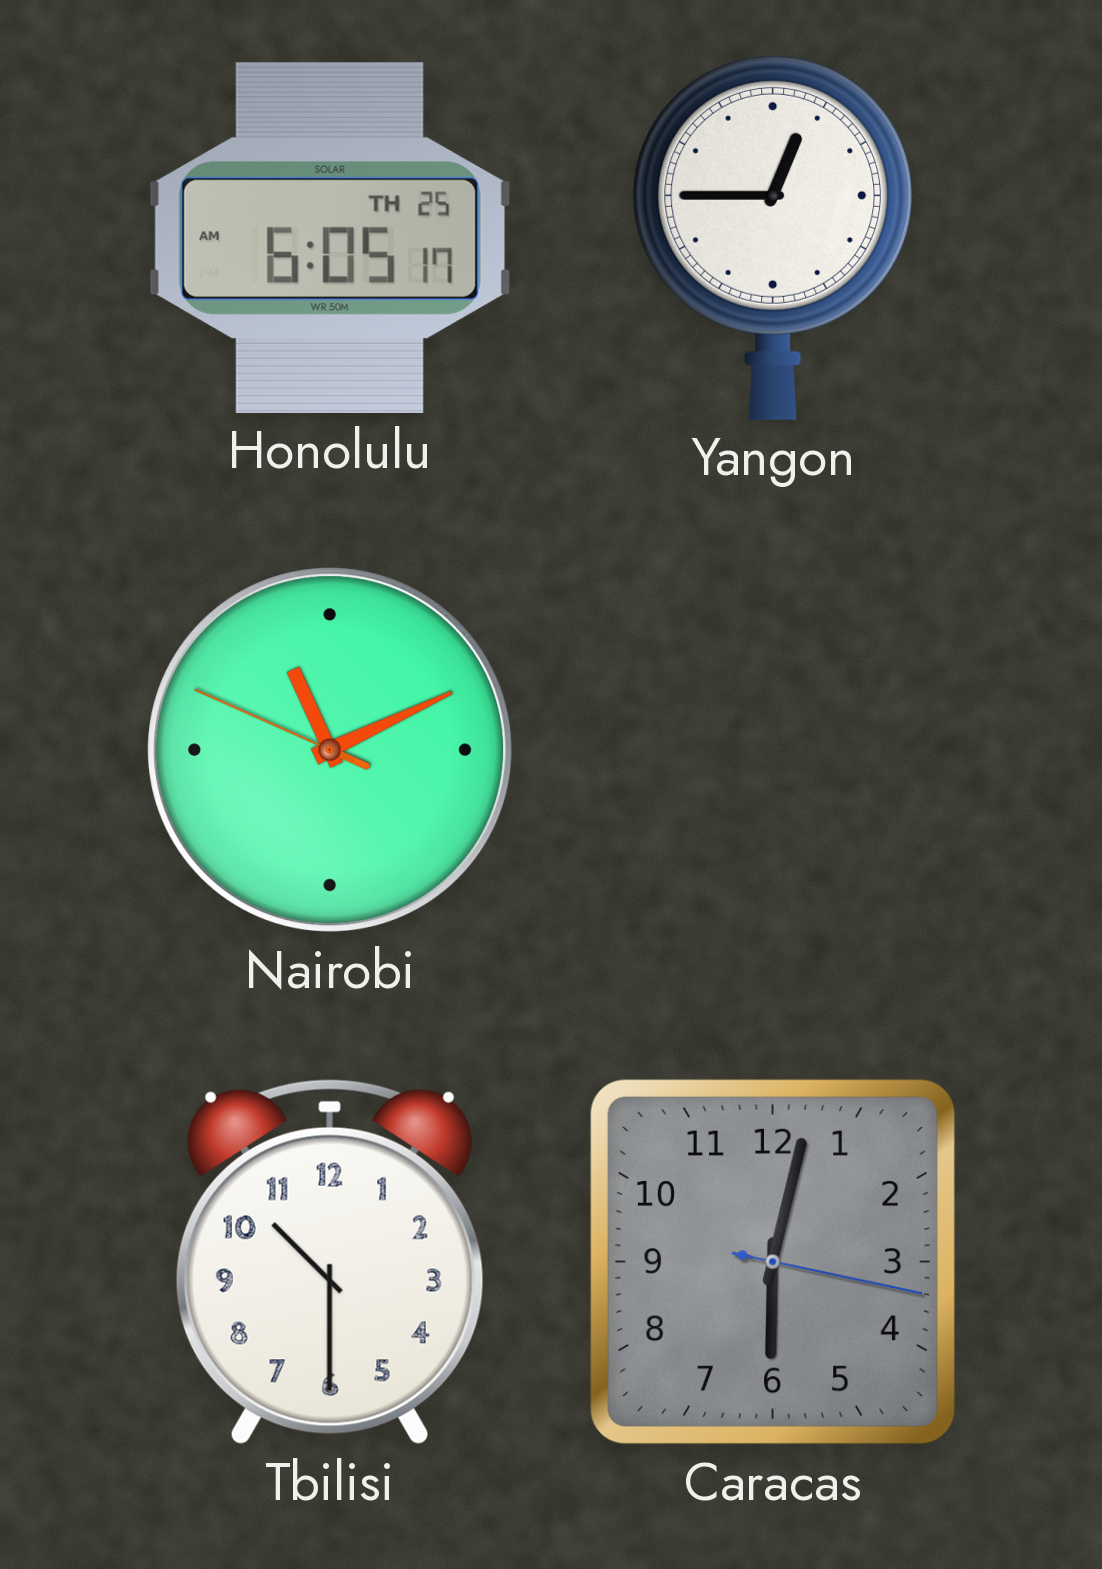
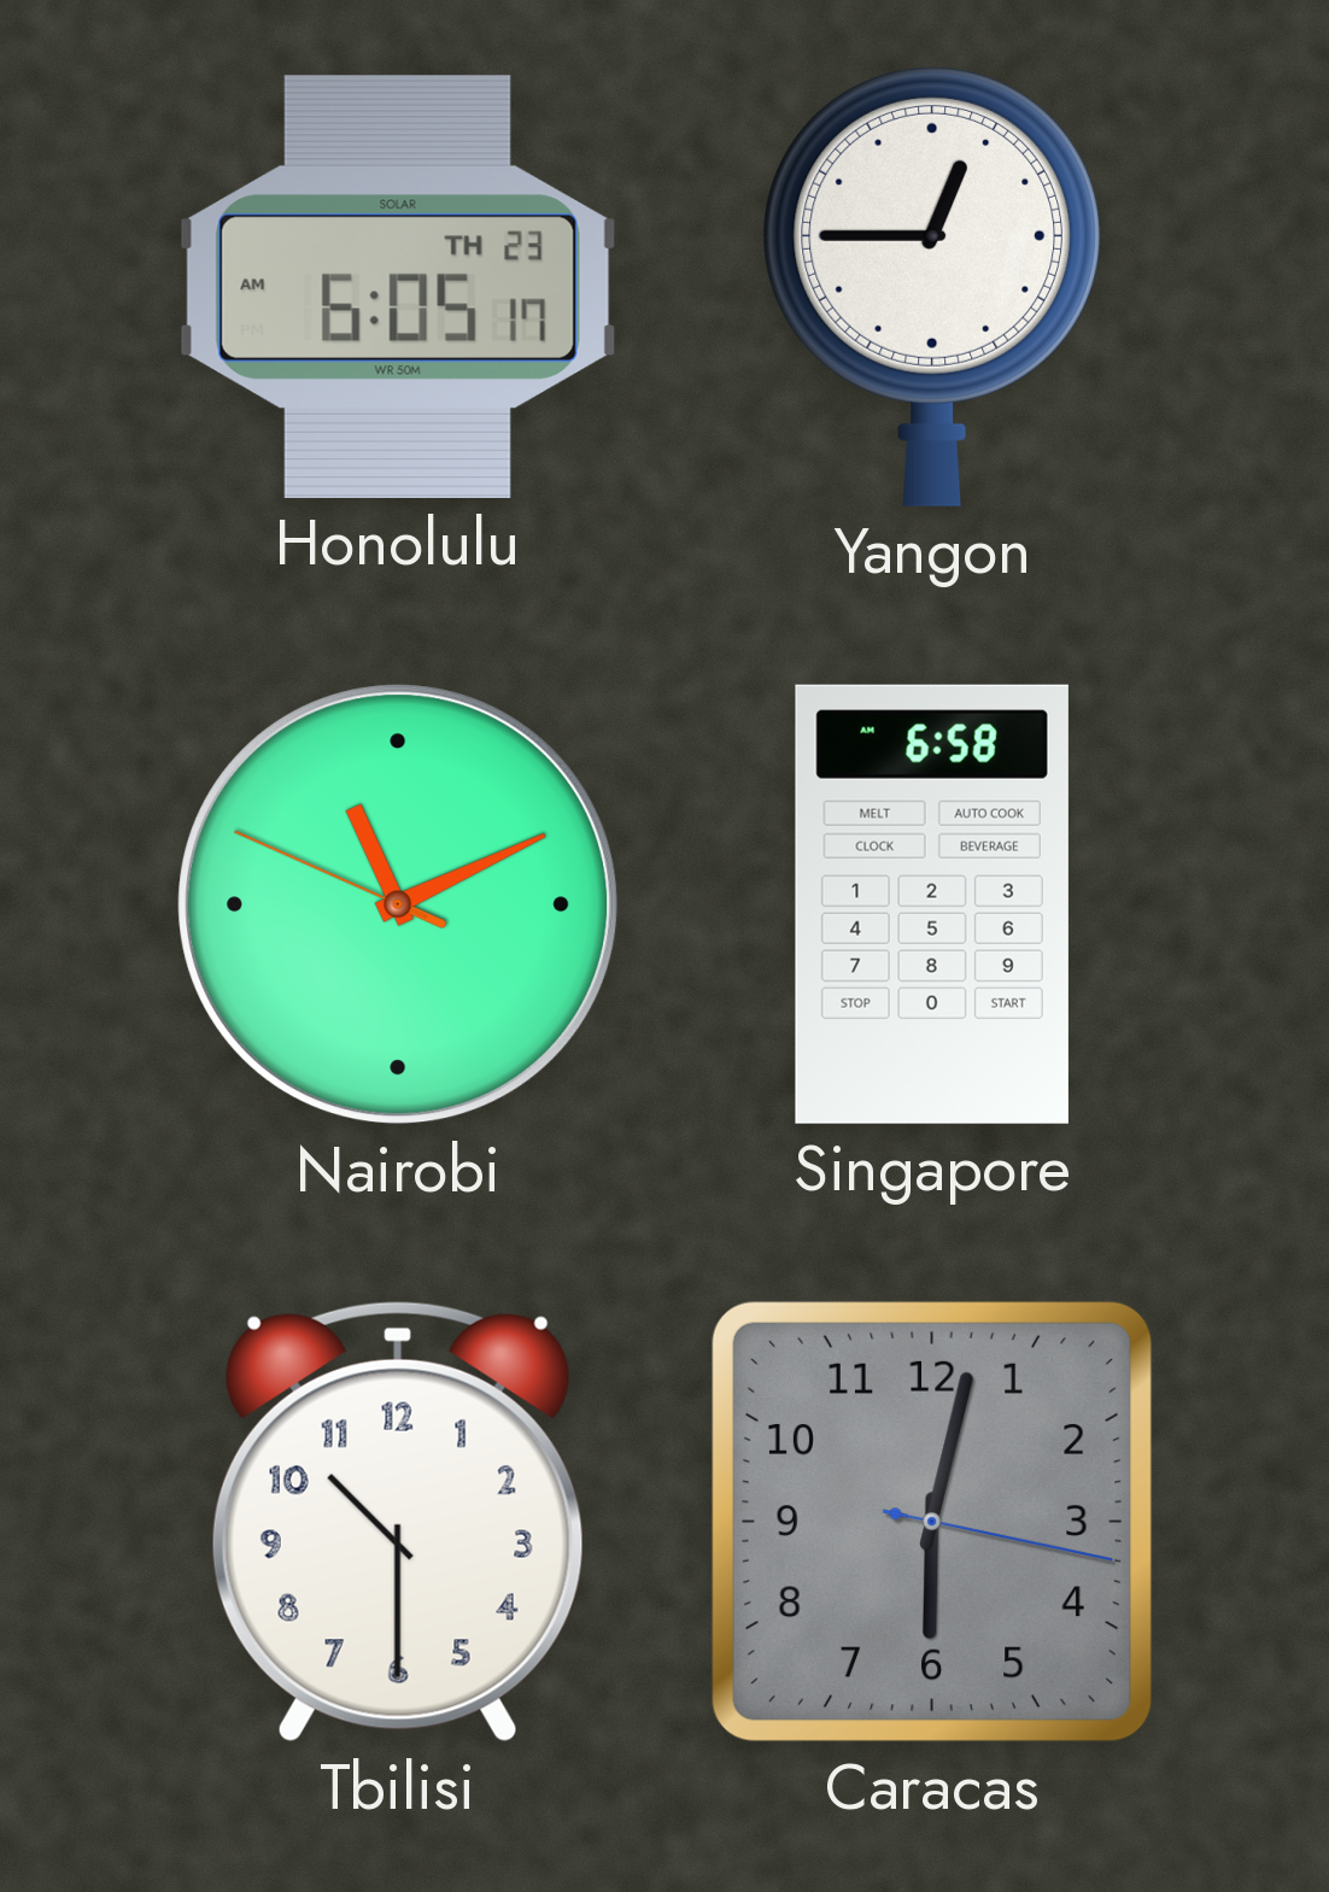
Honolulu date: TH 25 -> TH 23 (398, 287)
Singapore: none -> 6:58 (932, 904)
